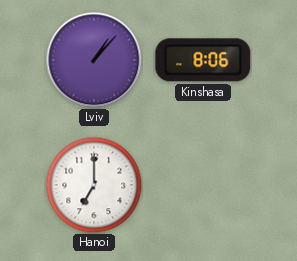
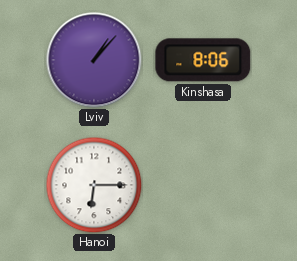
Hanoi: 7:00 -> 6:15 (94, 185)
